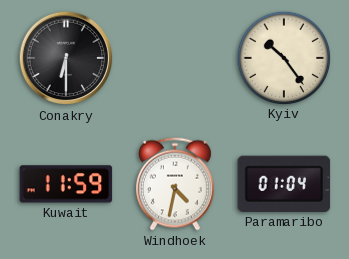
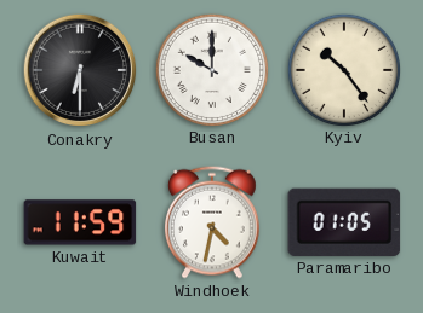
Busan: none -> 10:00 (211, 69)
Paramaribo: 01:04 -> 01:05 (344, 222)
